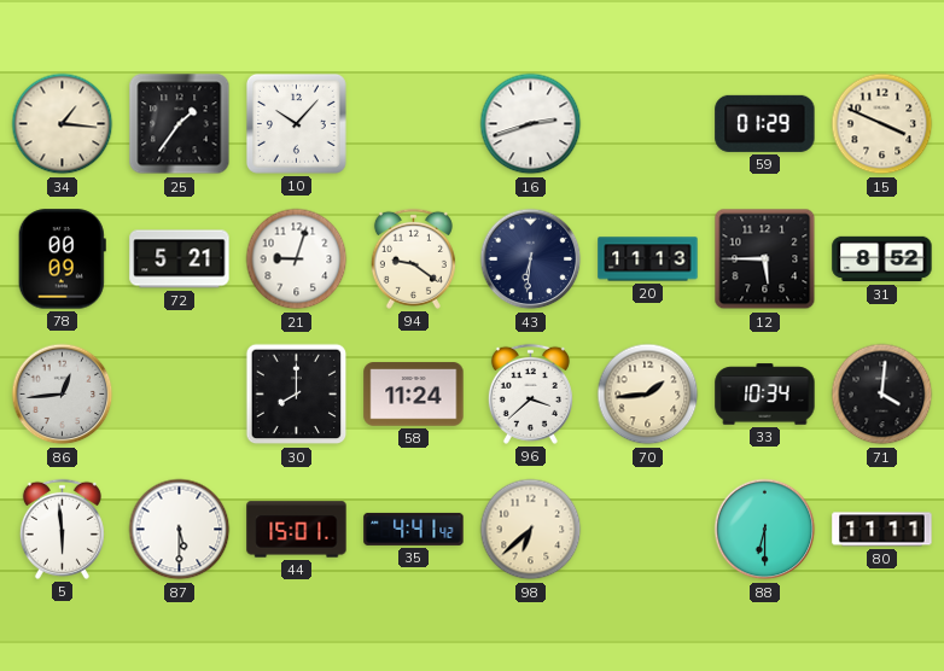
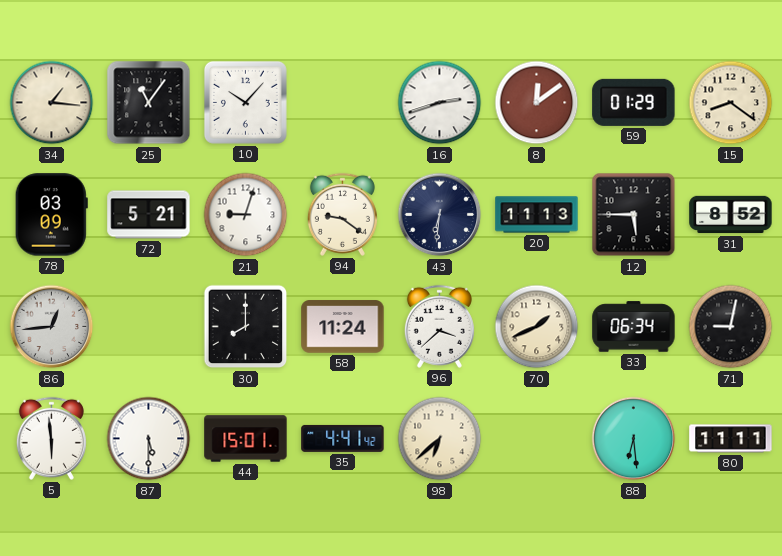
25: 1:36 -> 11:06 (149, 103)
8: none -> 12:09 (537, 103)
15: 3:49 -> 8:21 (731, 103)
78: 00:09 -> 03:09 (51, 215)
70: 1:44 -> 1:41 (537, 327)
33: 10:34 -> 06:34 (634, 327)
71: 4:01 -> 9:02 (731, 327)
88: 6:30 -> 6:29 (634, 439)
